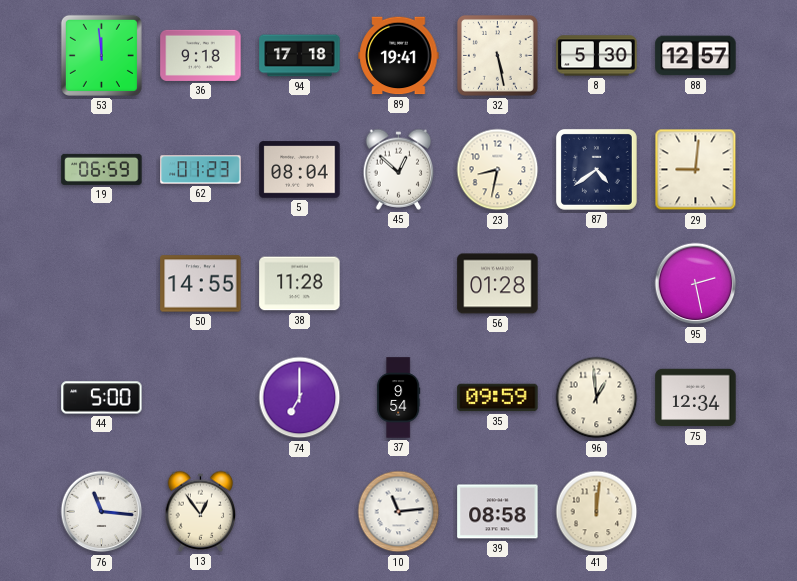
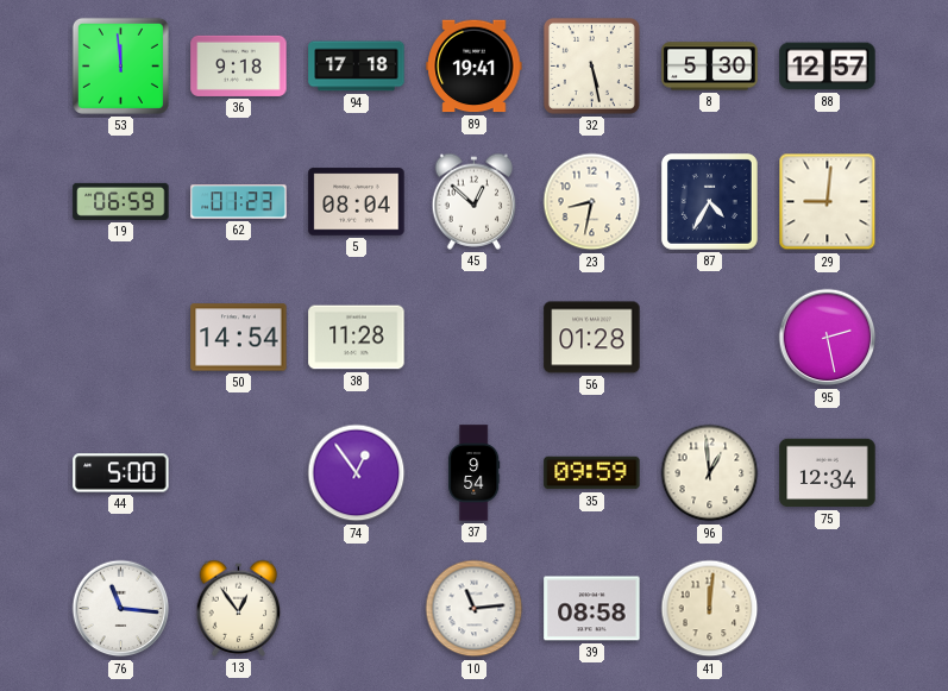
87: 4:39 -> 4:35 (709, 201)
50: 14:55 -> 14:54 (239, 338)
74: 7:00 -> 12:54 (357, 473)
